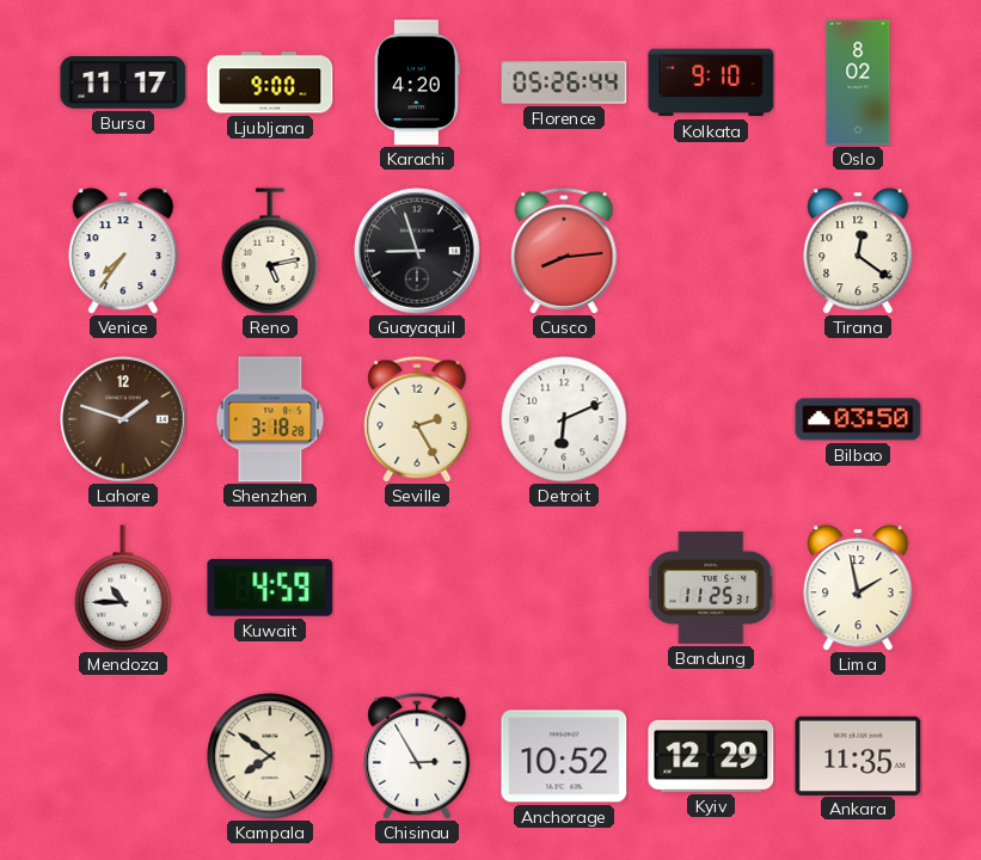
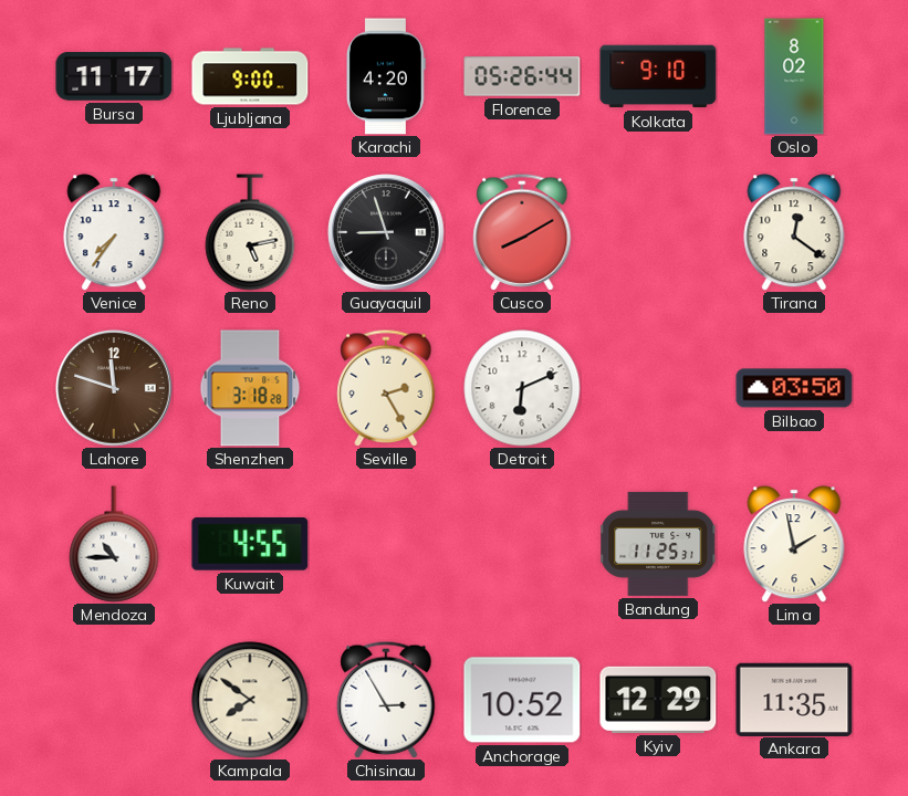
Cusco: 8:14 -> 8:10 (522, 232)
Lahore: 1:48 -> 11:48 (114, 388)
Kuwait: 4:59 -> 4:55 (250, 544)
